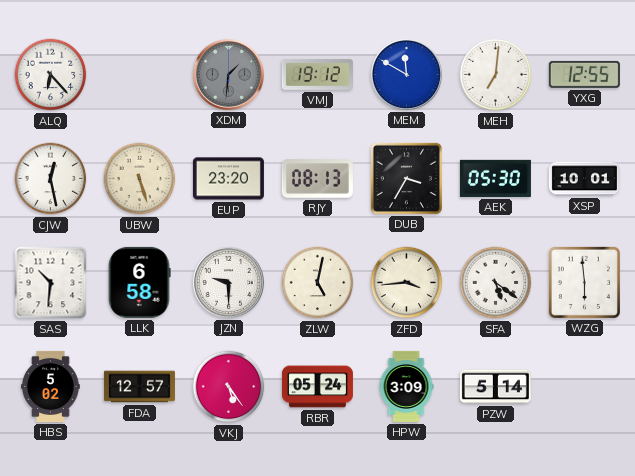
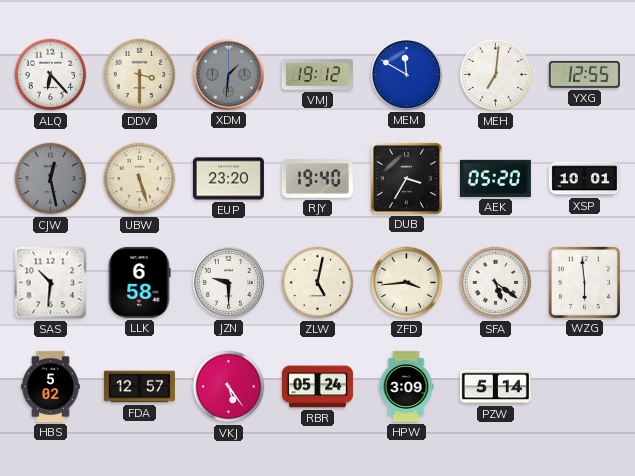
DDV: none -> 3:30 (140, 75)
CJW dial: white -> grey (51, 179)
RJY: 08:13 -> 19:40 (317, 179)
AEK: 05:30 -> 05:20 (495, 178)
